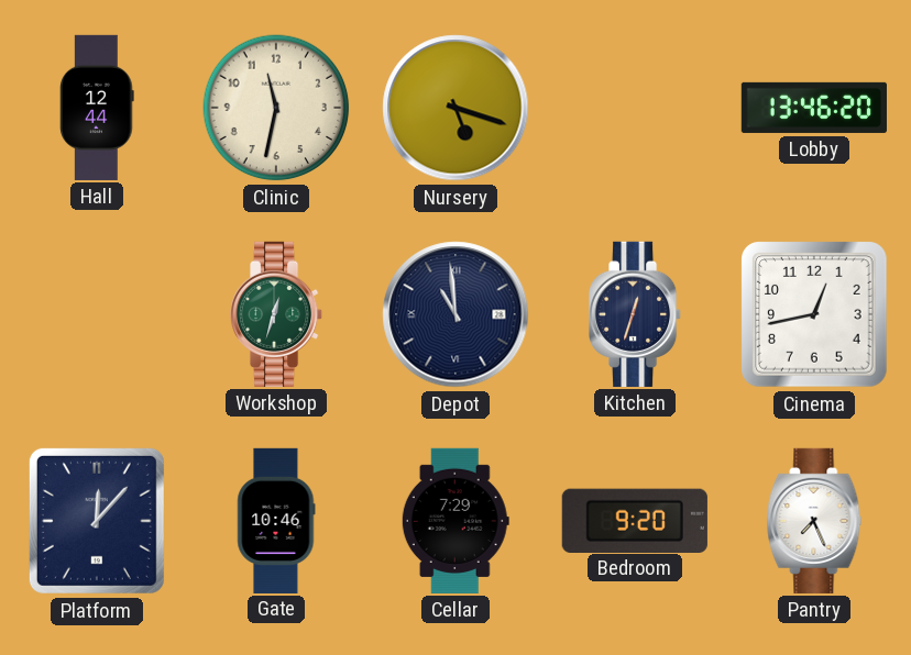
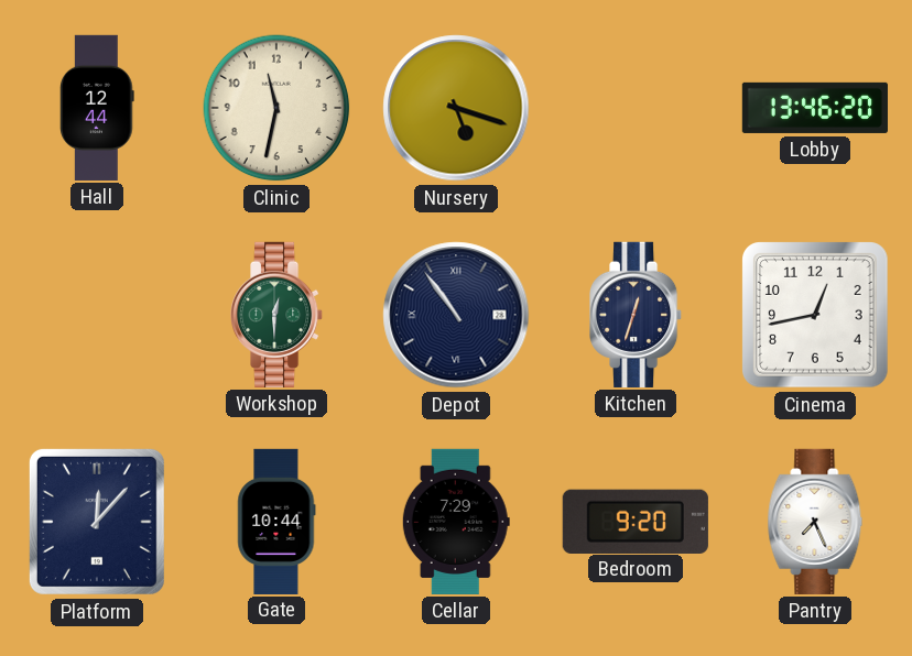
Workshop: 12:33 -> 12:30 (278, 315)
Depot: 10:59 -> 10:54 (456, 315)
Gate: 10:46 -> 10:44 (276, 521)
